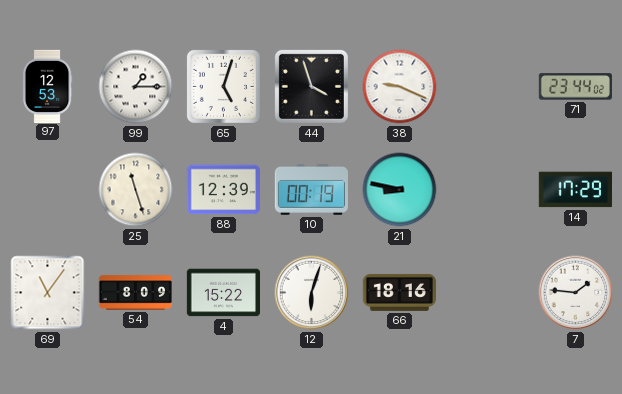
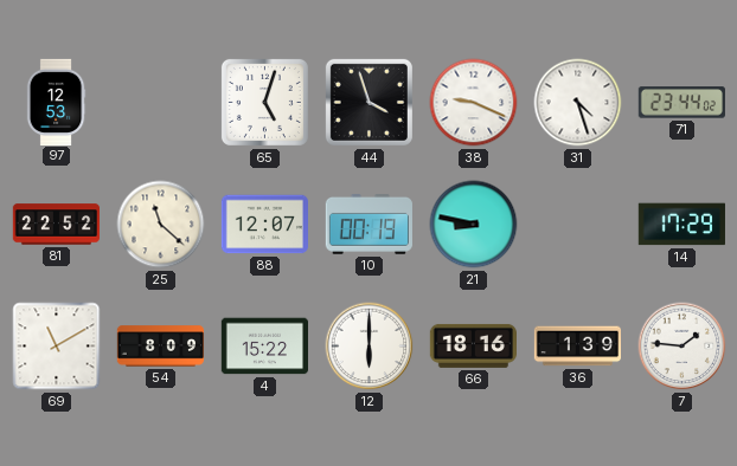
99: 1:15 -> none (136, 87)
31: none -> 4:27 (578, 103)
81: none -> 22:52 (56, 225)
25: 11:27 -> 11:22 (161, 225)
88: 12:39 -> 12:07 (264, 225)
69: 11:06 -> 11:10 (57, 347)
12: 6:03 -> 6:00 (370, 347)
36: none -> 1:39 (577, 347)
